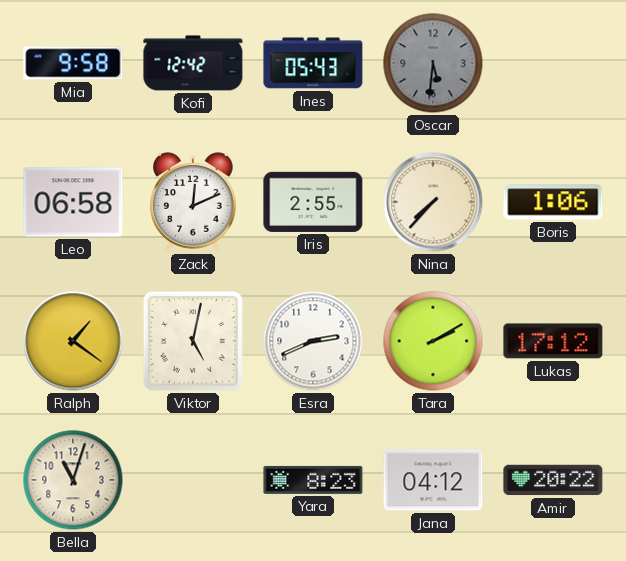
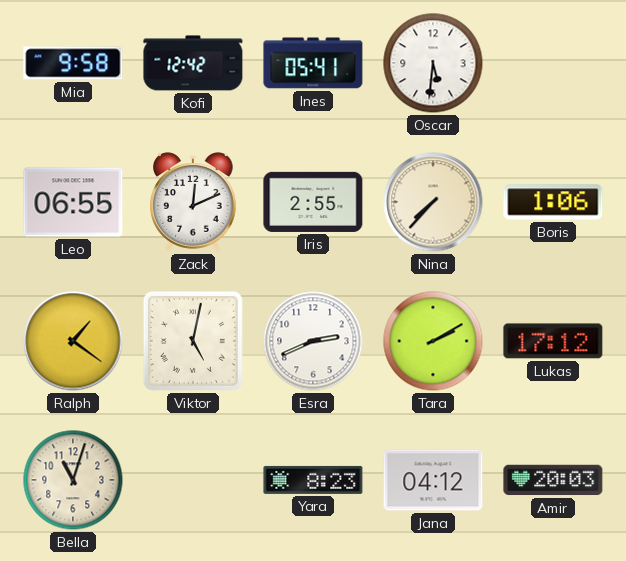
Ines: 05:43 -> 05:41 (313, 63)
Oscar dial: grey -> white (433, 63)
Leo: 06:58 -> 06:55 (73, 202)
Amir: 20:22 -> 20:03 (553, 480)
